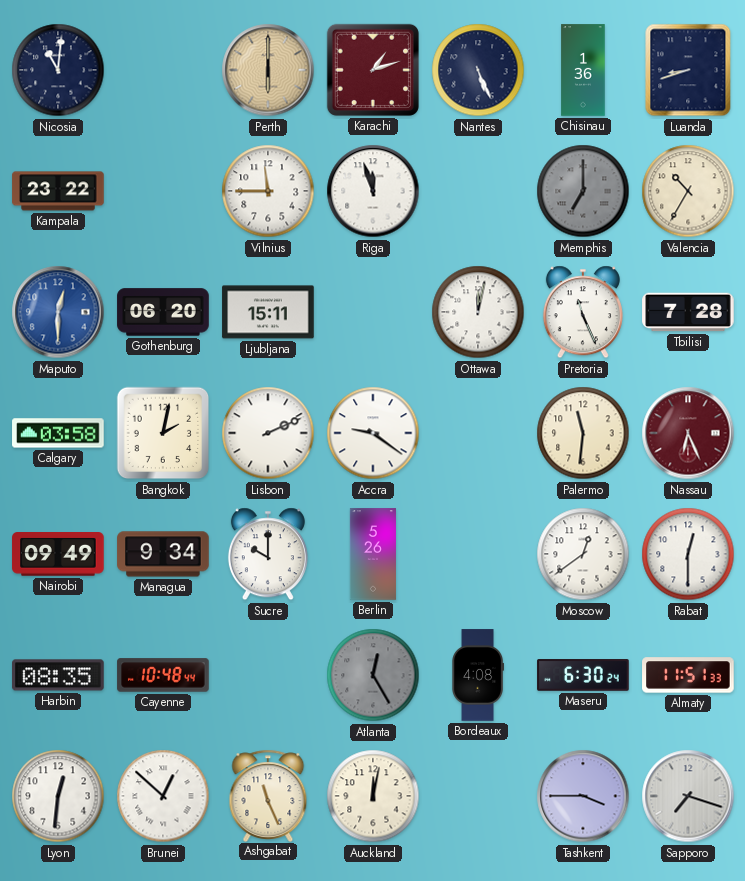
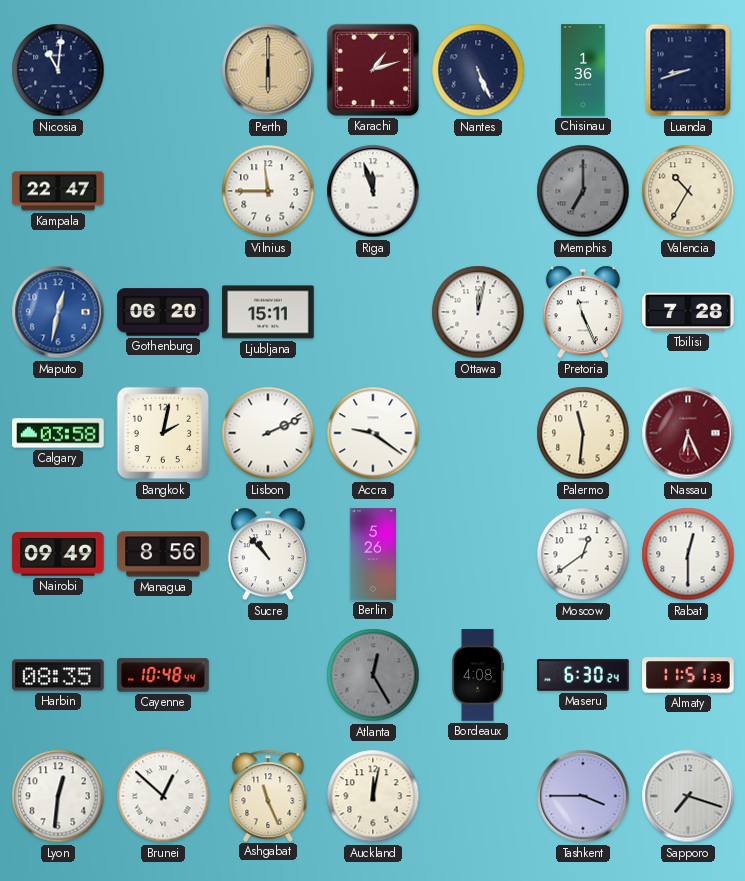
Kampala: 23:22 -> 22:47 (58, 191)
Maputo: 12:30 -> 12:32 (58, 312)
Managua: 9:34 -> 8:56 (163, 554)
Sucre: 10:00 -> 10:53 (268, 554)
